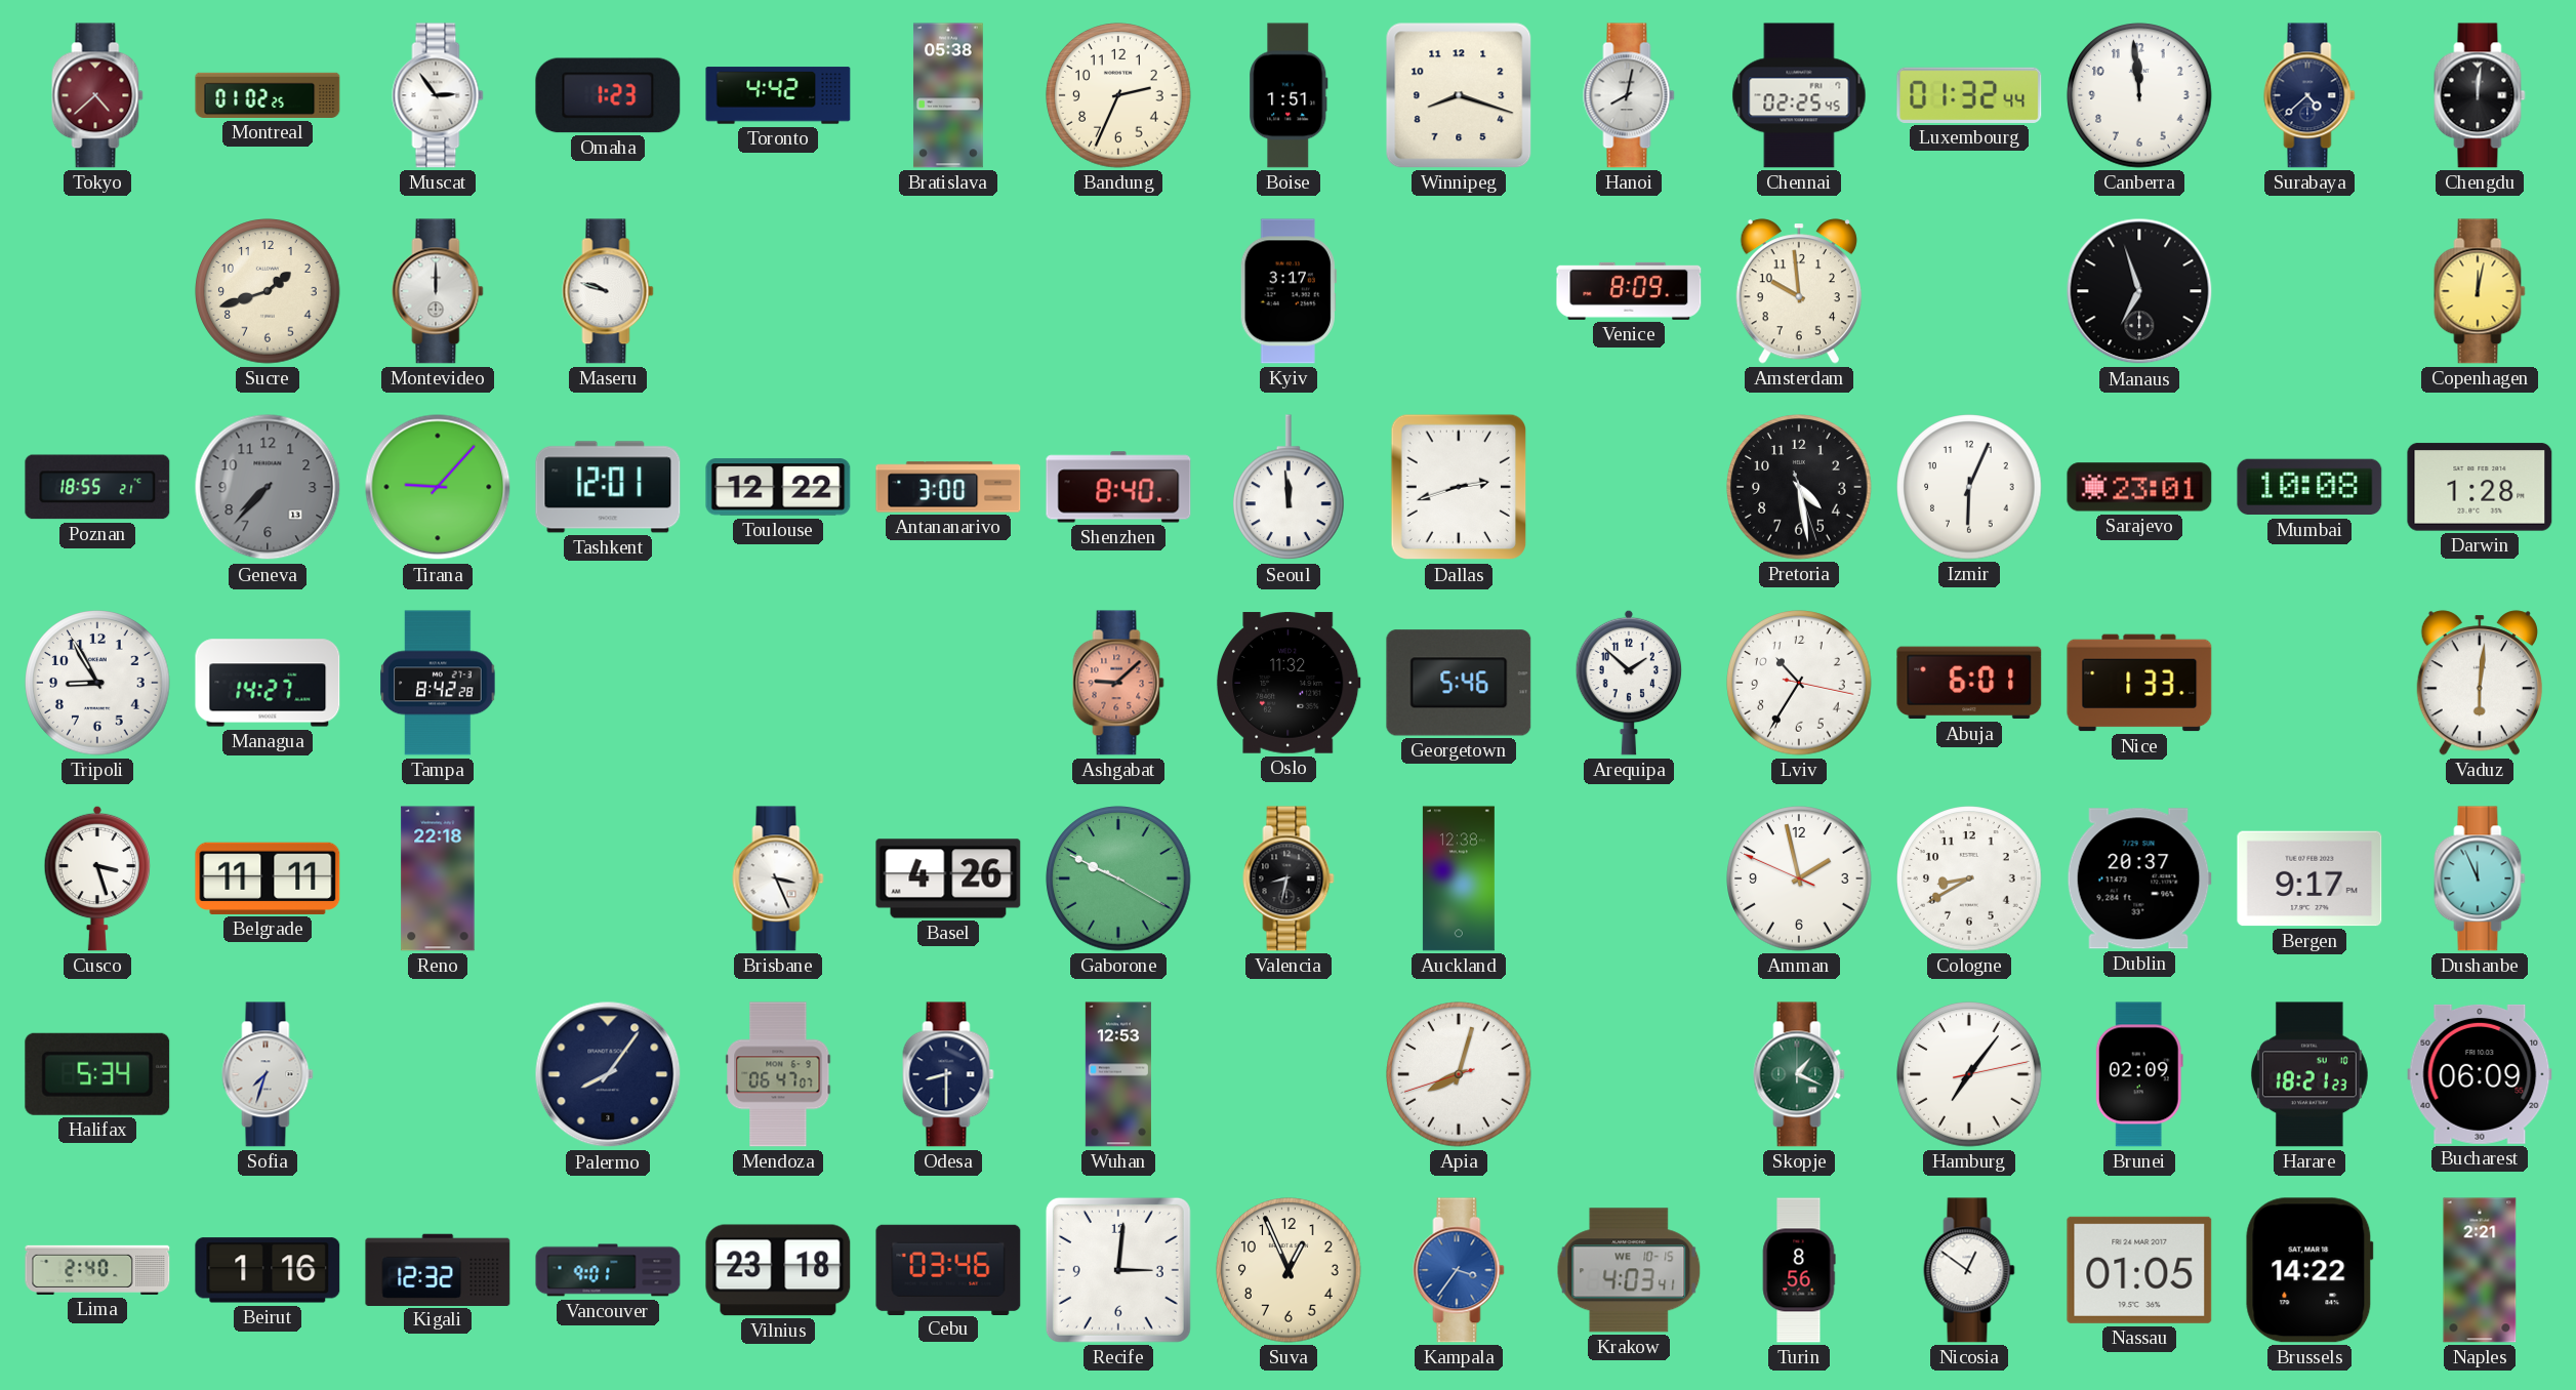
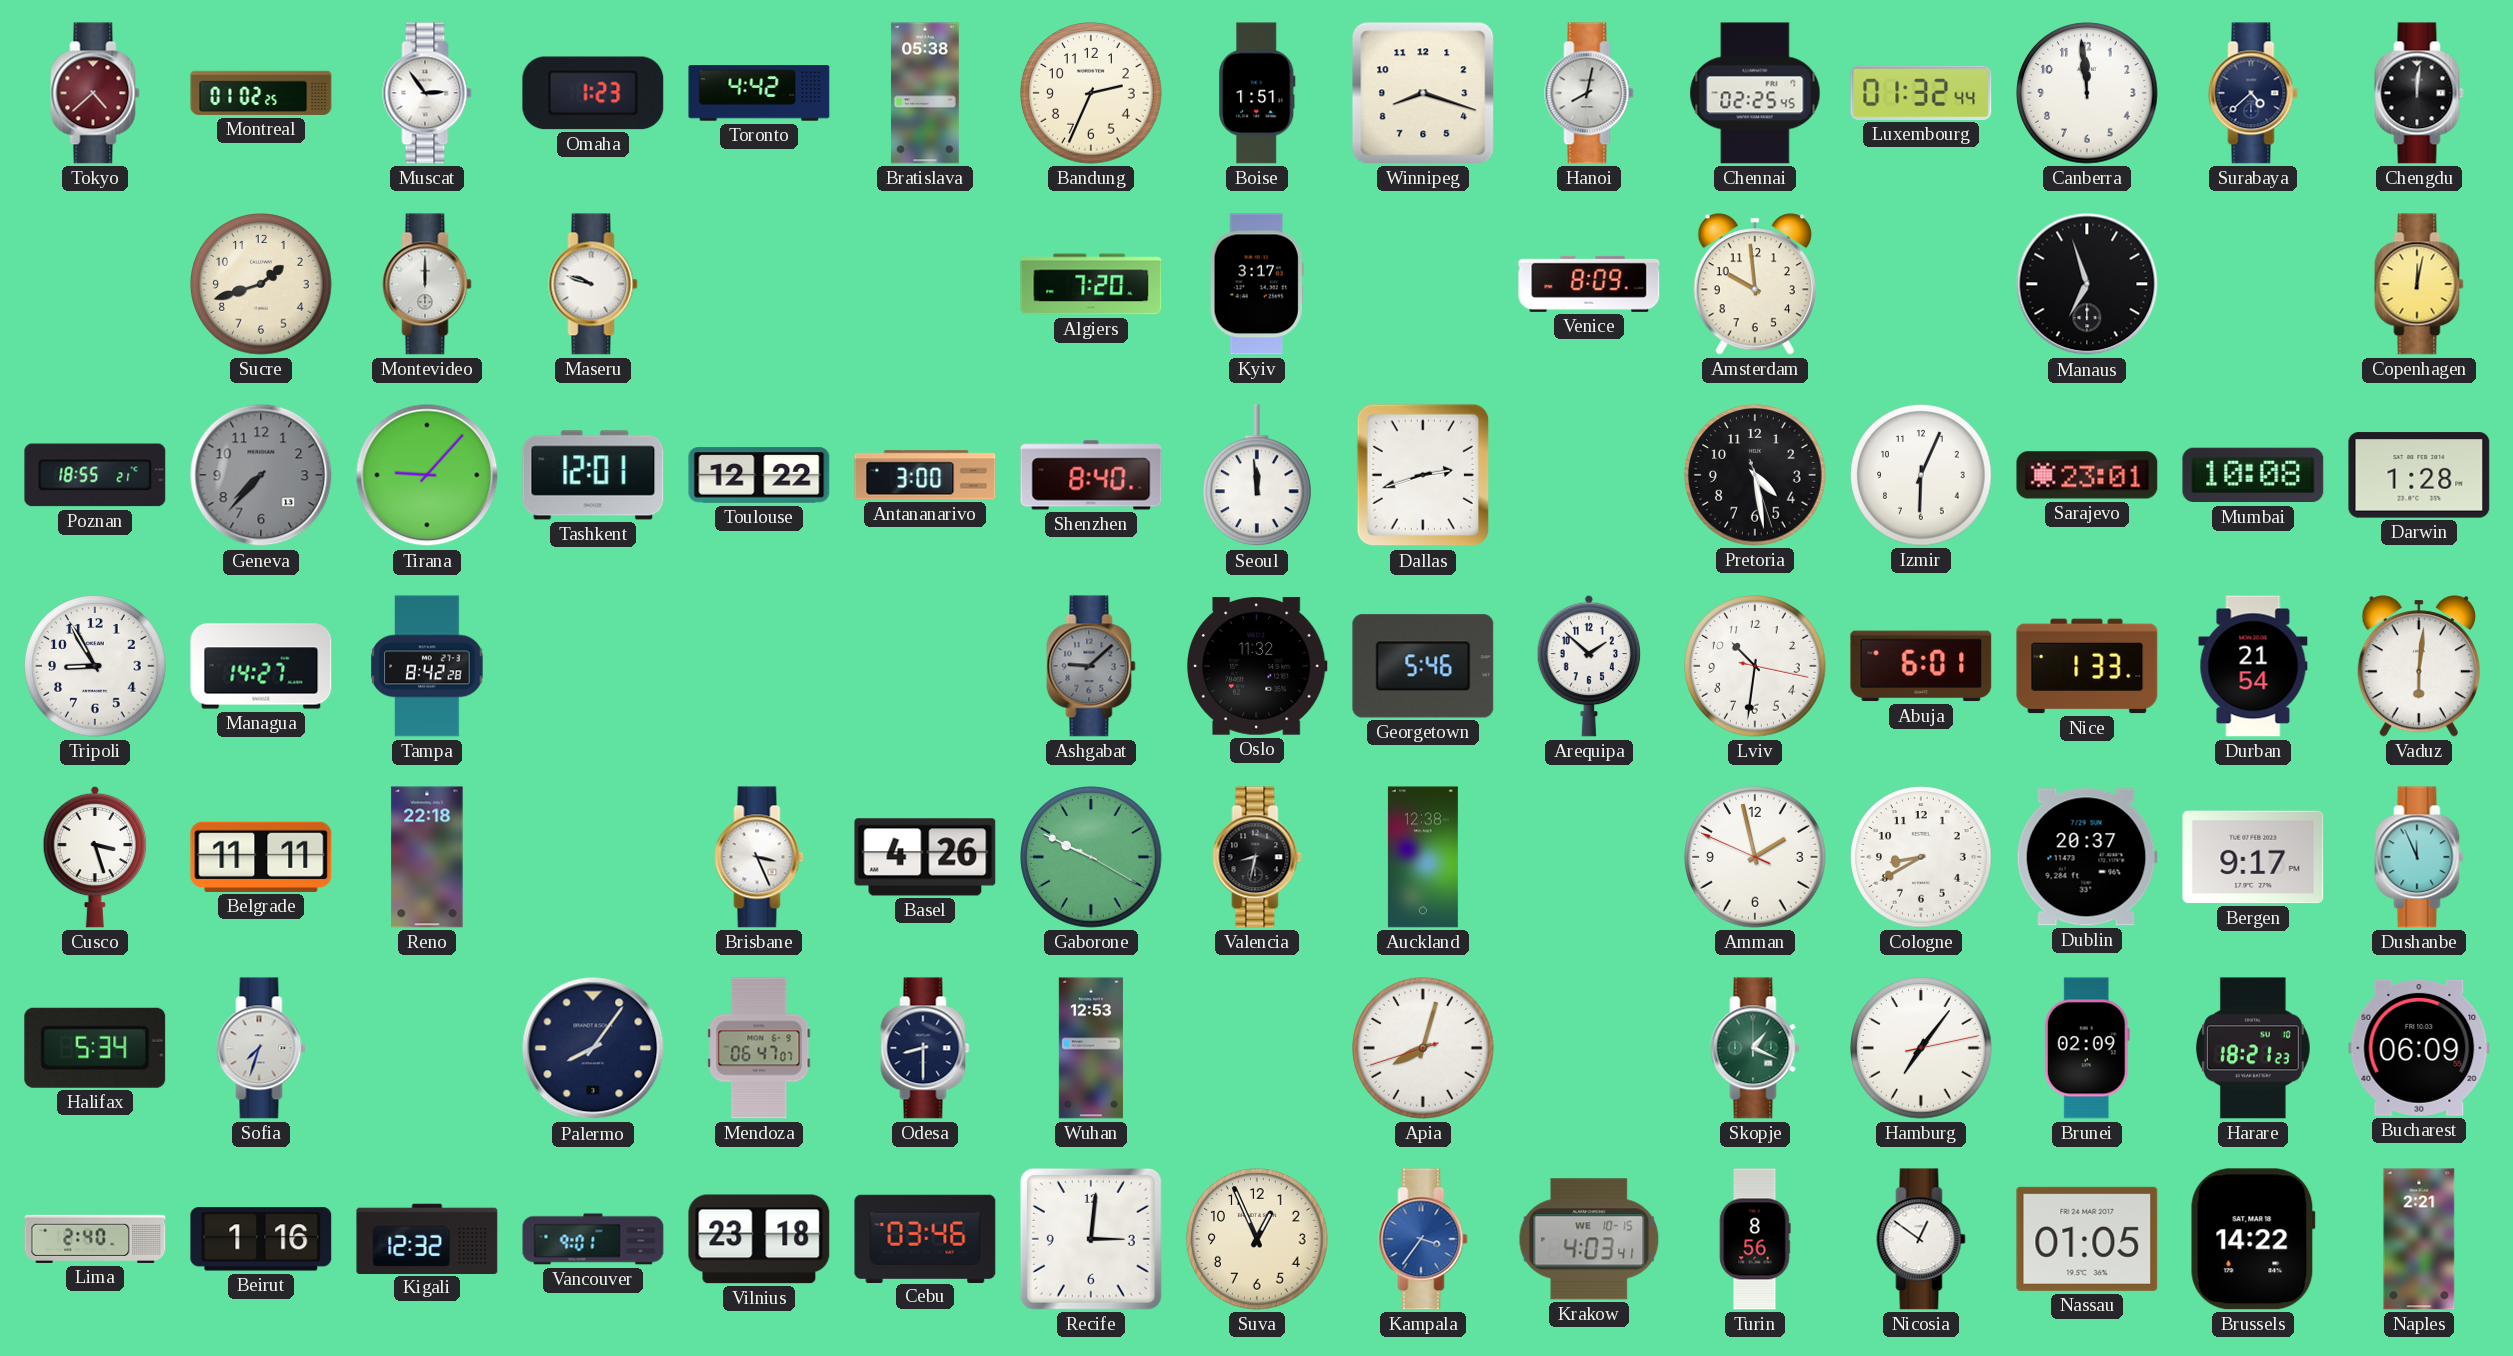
Algiers: none -> 7:20 (1091, 284)
Ashgabat dial: salmon -> grey (1091, 666)
Lviv: 10:35 -> 10:31 (1755, 666)
Durban: none -> 21:54 (2253, 666)
